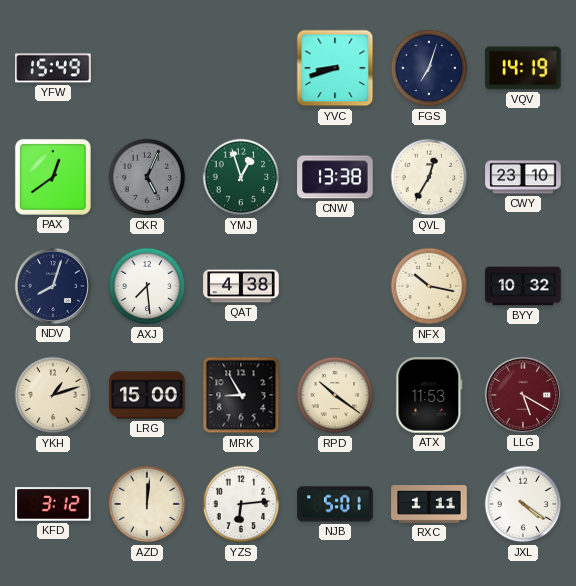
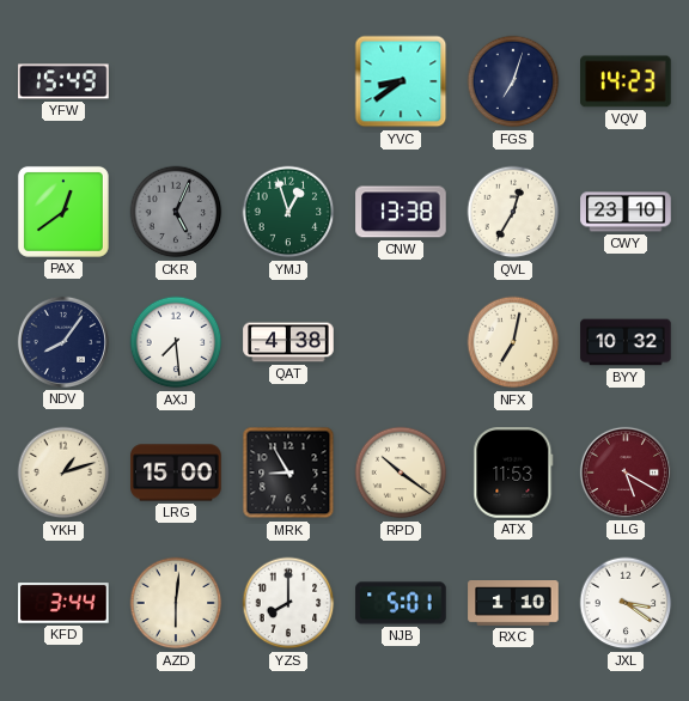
YVC: 8:42 -> 8:39 (401, 81)
VQV: 14:19 -> 14:23 (626, 81)
NDV: 8:03 -> 8:06 (63, 342)
NFX: 10:17 -> 7:02 (513, 342)
KFD: 3:12 -> 3:44 (63, 603)
AZD: 12:01 -> 6:01 (176, 603)
YZS: 6:14 -> 8:00 (288, 603)
RXC: 1:11 -> 1:10 (513, 603)
JXL: 4:21 -> 3:21 (626, 603)
